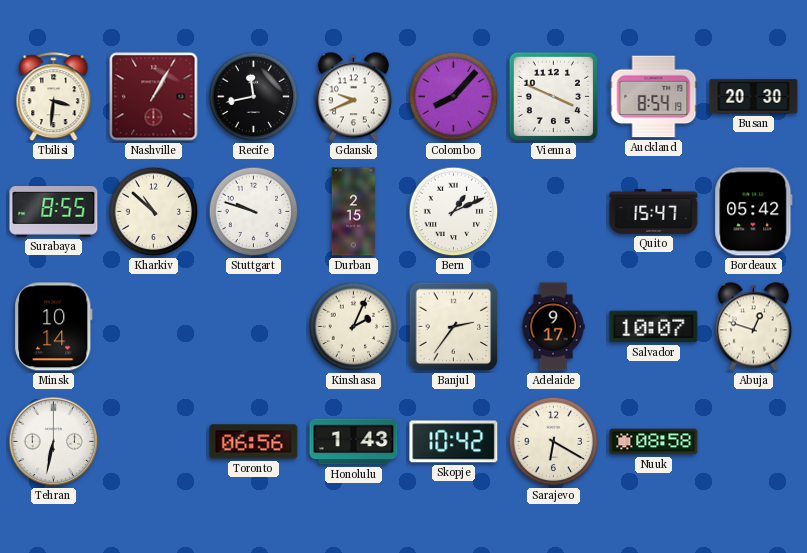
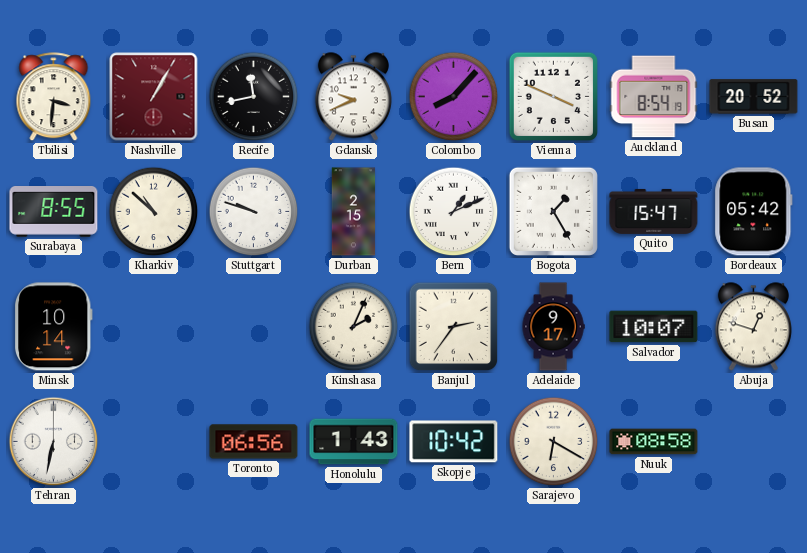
Busan: 20:30 -> 20:52 (754, 97)
Bogota: none -> 1:25 (553, 211)
